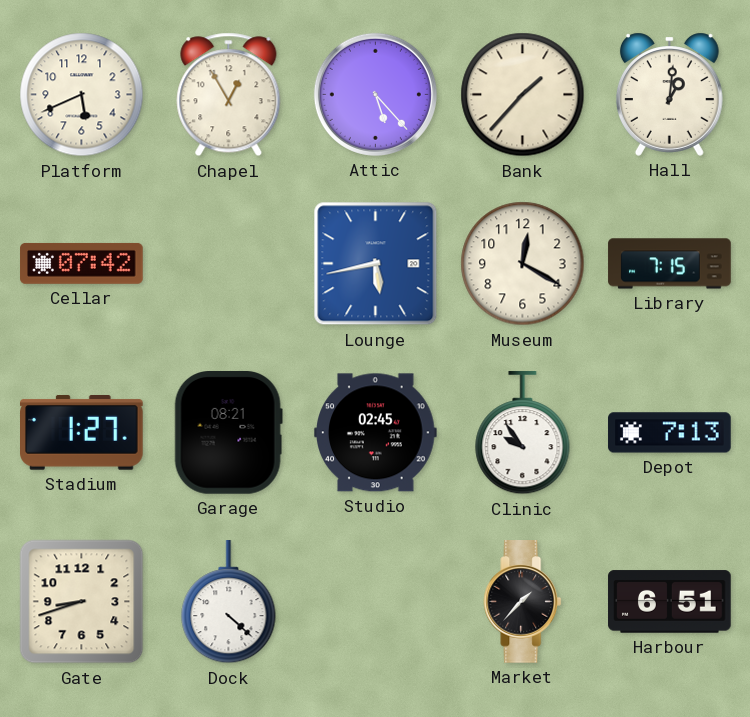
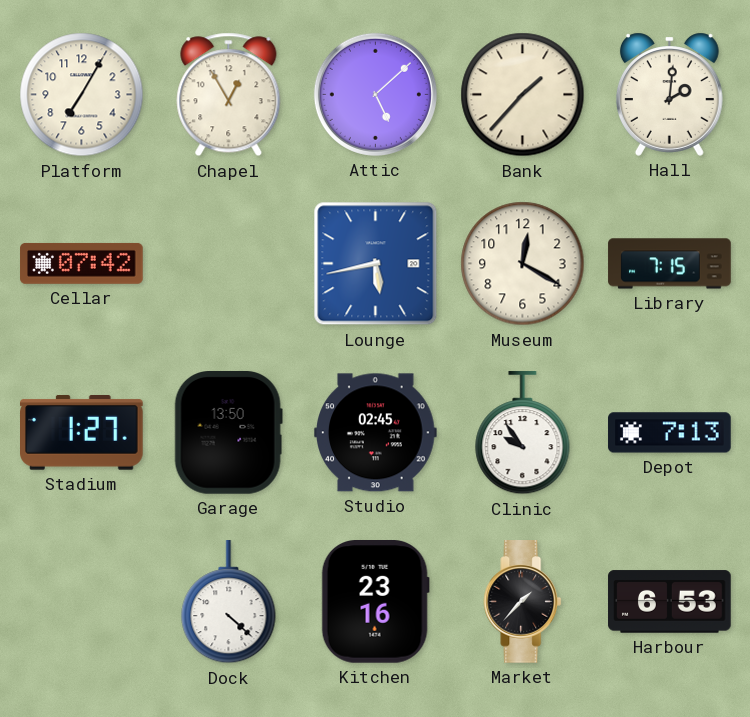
Platform: 5:41 -> 7:05 (82, 95)
Attic: 5:23 -> 5:08 (375, 94)
Hall: 1:01 -> 2:01 (669, 94)
Garage: 08:21 -> 13:50 (228, 433)
Gate: 8:42 -> none (82, 602)
Kitchen: none -> 23:16 (375, 602)
Harbour: 6:51 -> 6:53 (670, 602)
